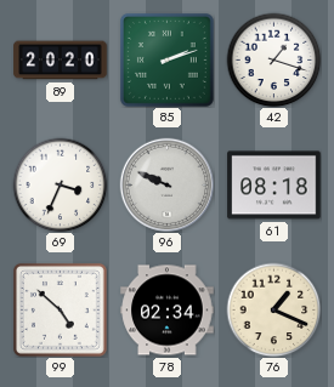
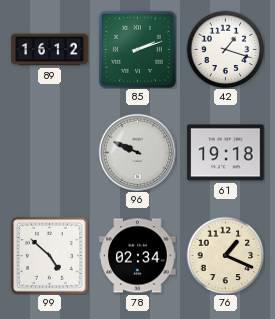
89: 20:20 -> 16:12 (50, 50)
69: 3:34 -> none (60, 184)
61: 08:18 -> 19:18 (226, 153)
